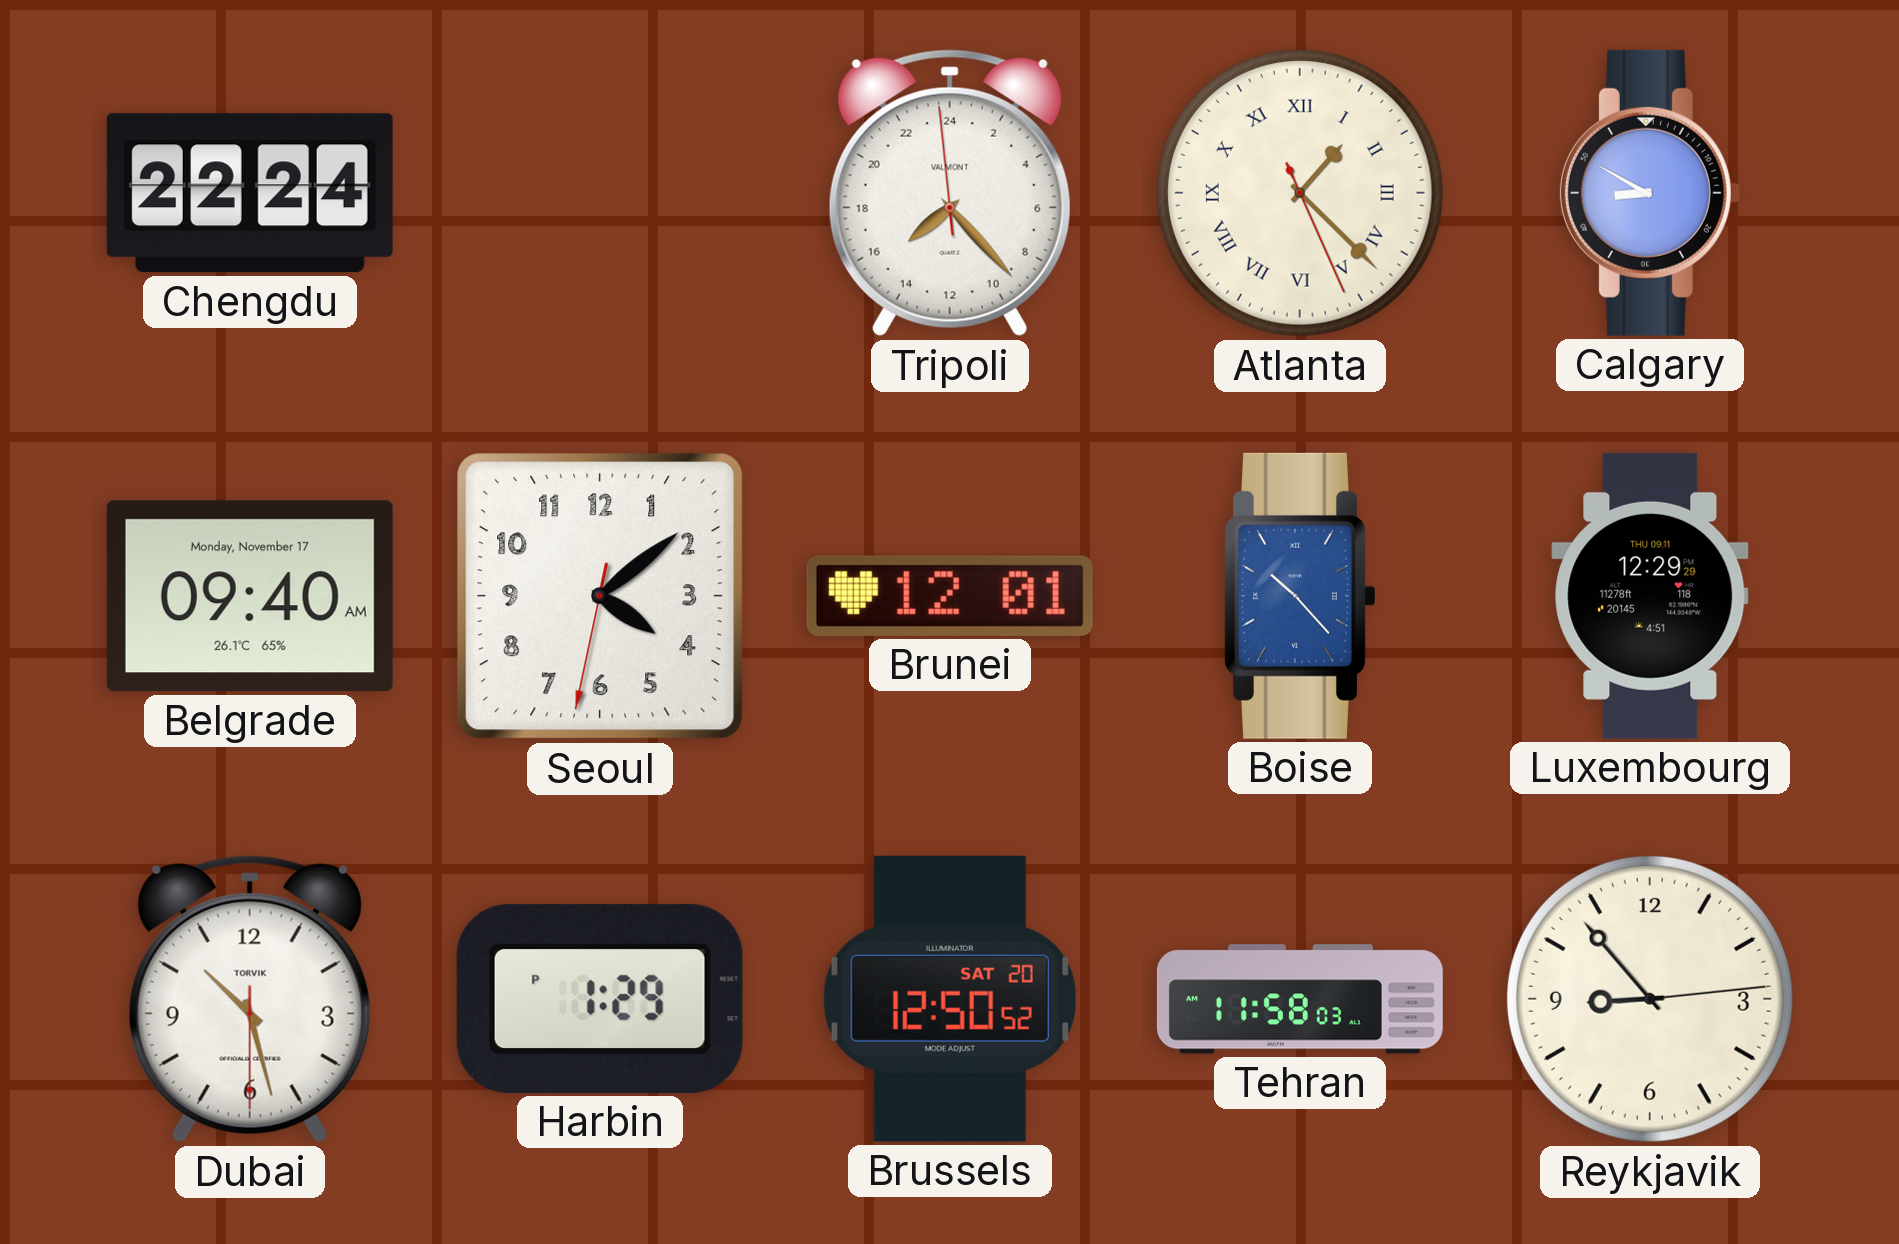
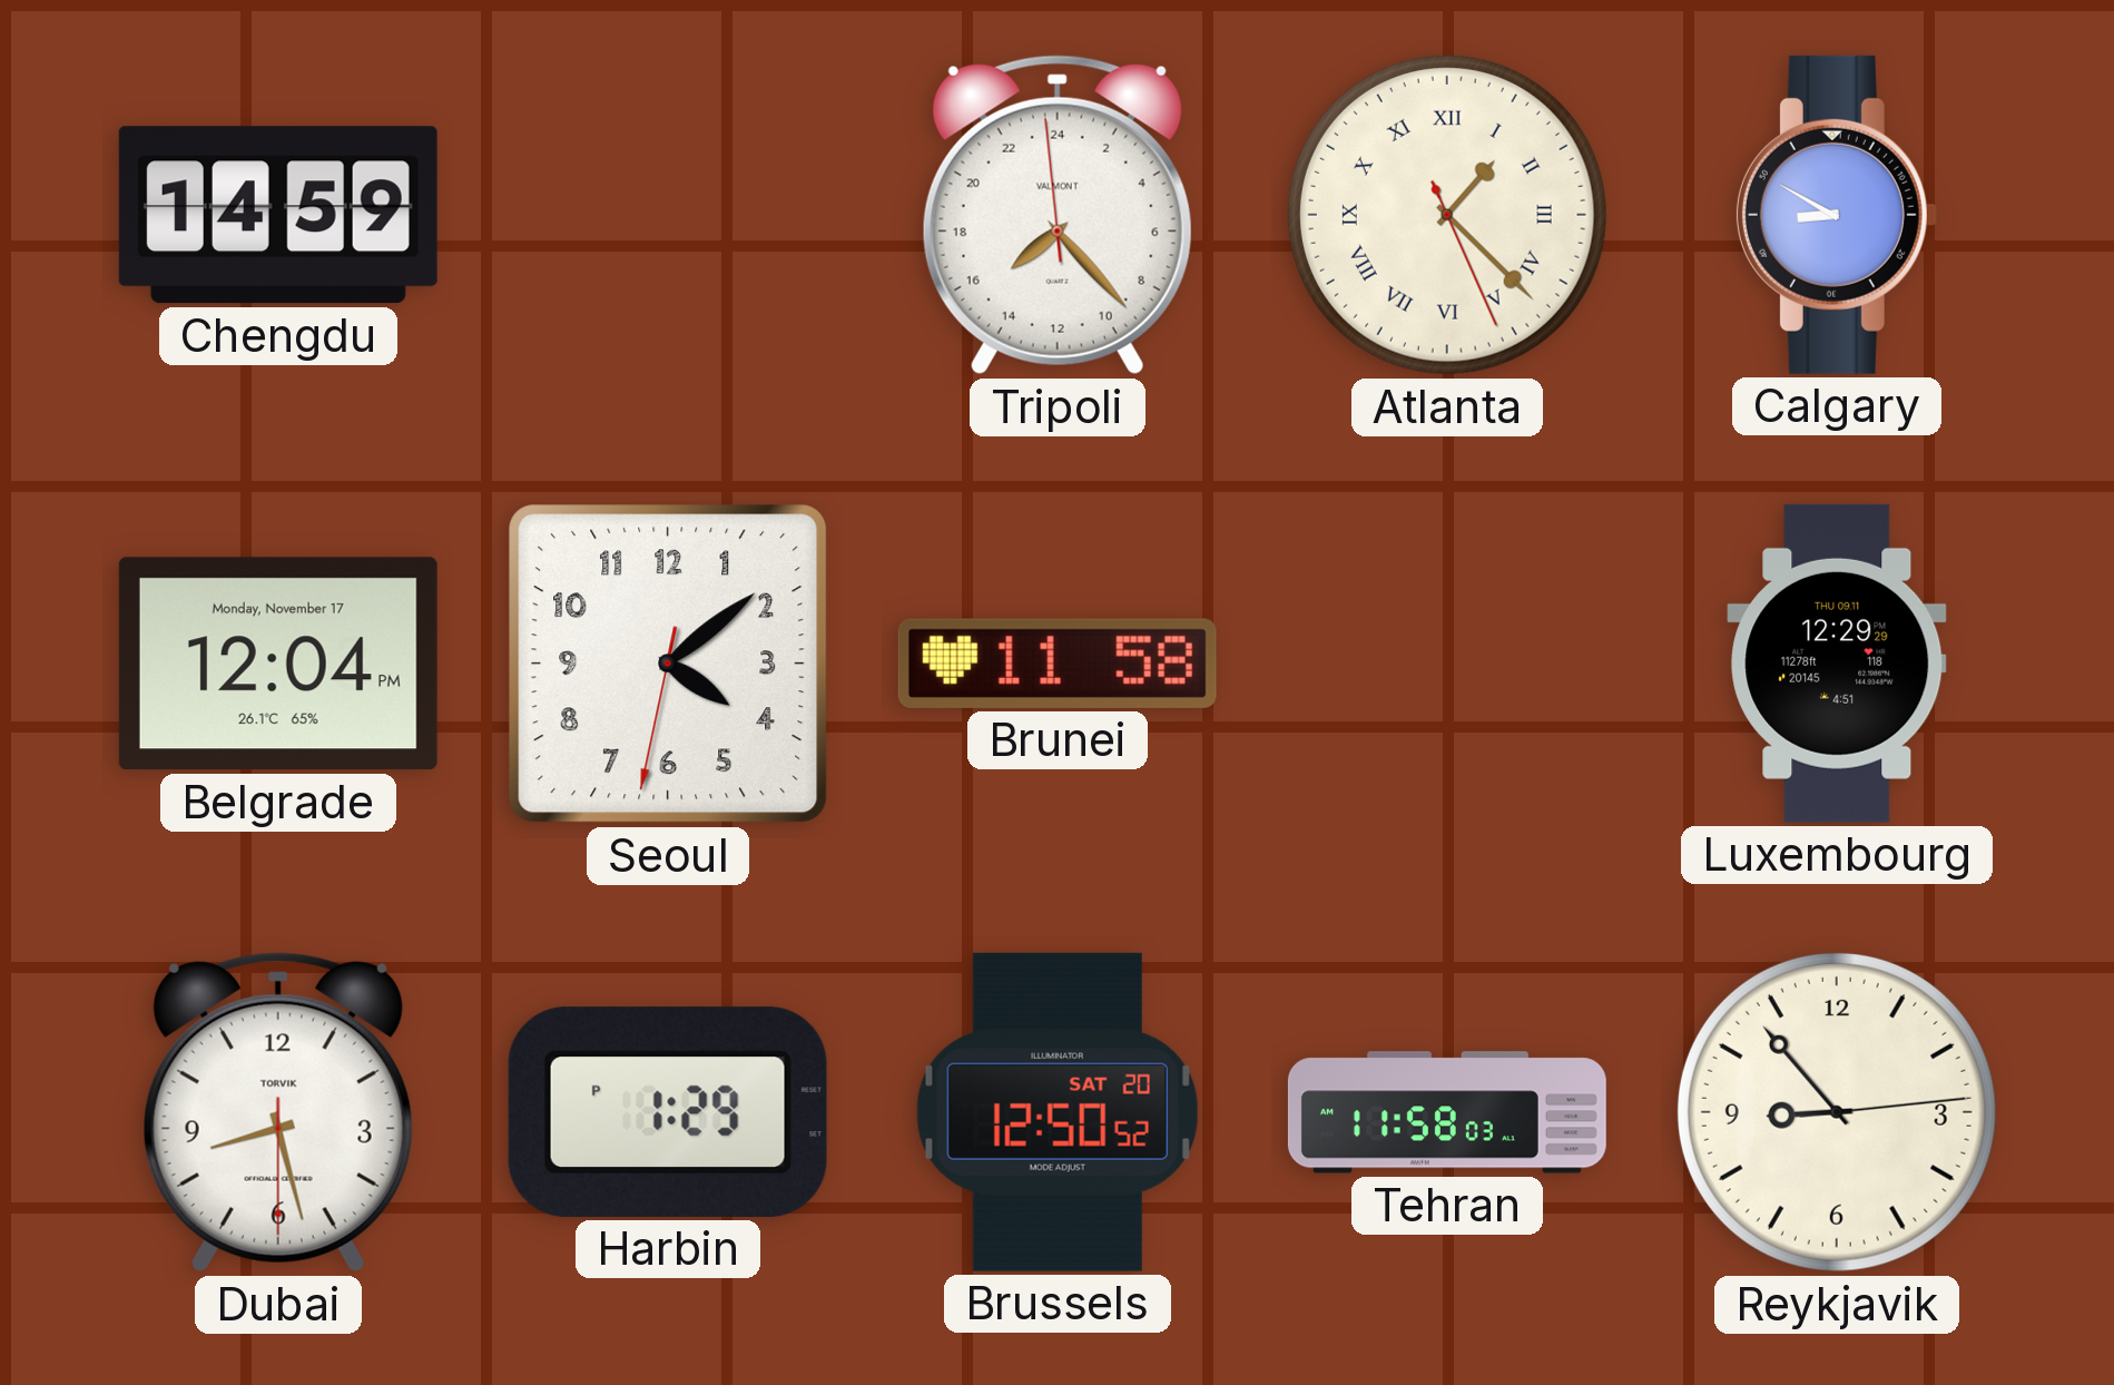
Chengdu: 22:24 -> 14:59 (278, 215)
Belgrade: 09:40 -> 12:04 (278, 664)
Brunei: 12:01 -> 11:58 (1058, 664)
Boise: 10:23 -> none (1300, 596)
Dubai: 10:27 -> 8:27 (278, 1112)
